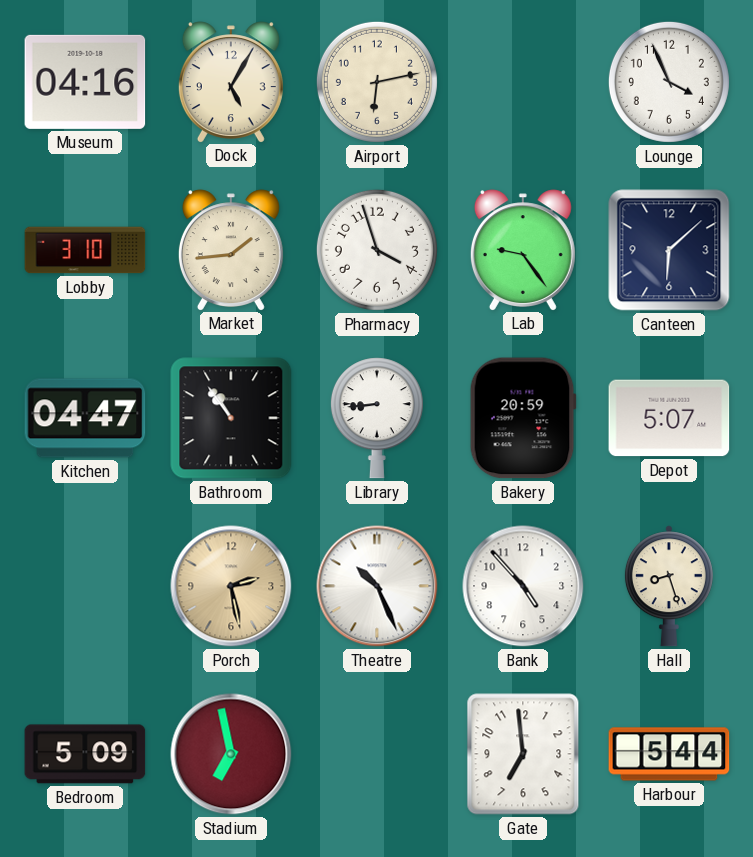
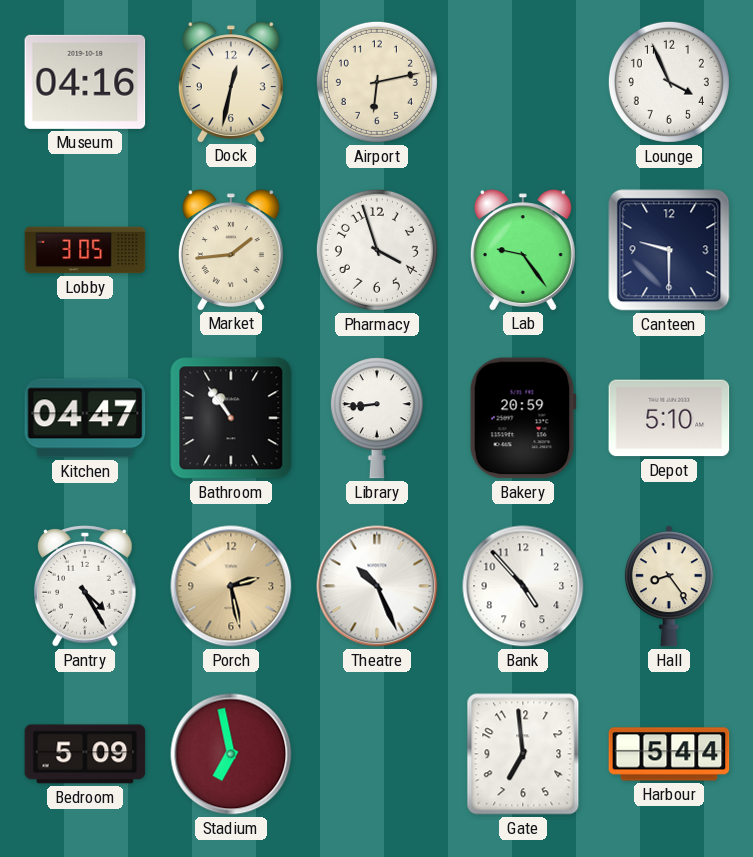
Dock: 5:05 -> 12:32 (231, 82)
Lobby: 3:10 -> 3:05 (85, 250)
Canteen: 6:08 -> 9:30 (669, 250)
Depot: 5:07 -> 5:10 (669, 418)
Pantry: none -> 4:25 (85, 586)
Hall: 8:27 -> 8:24 (669, 586)
